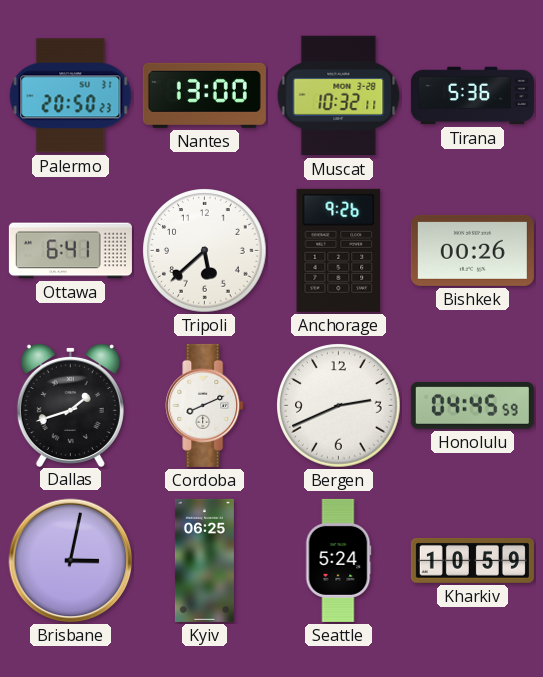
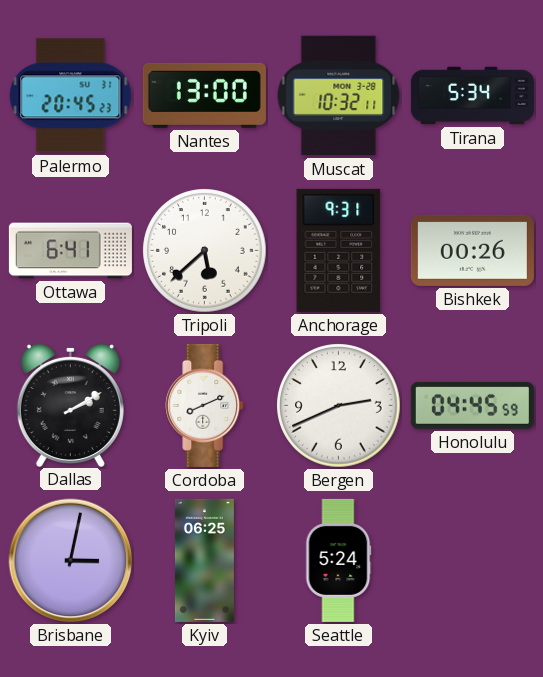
Palermo: 20:50 -> 20:45 (71, 96)
Tirana: 5:36 -> 5:34 (472, 96)
Anchorage: 9:26 -> 9:31 (339, 250)
Dallas: 1:42 -> 2:10 (70, 404)
Kharkiv: 10:59 -> none (472, 560)
